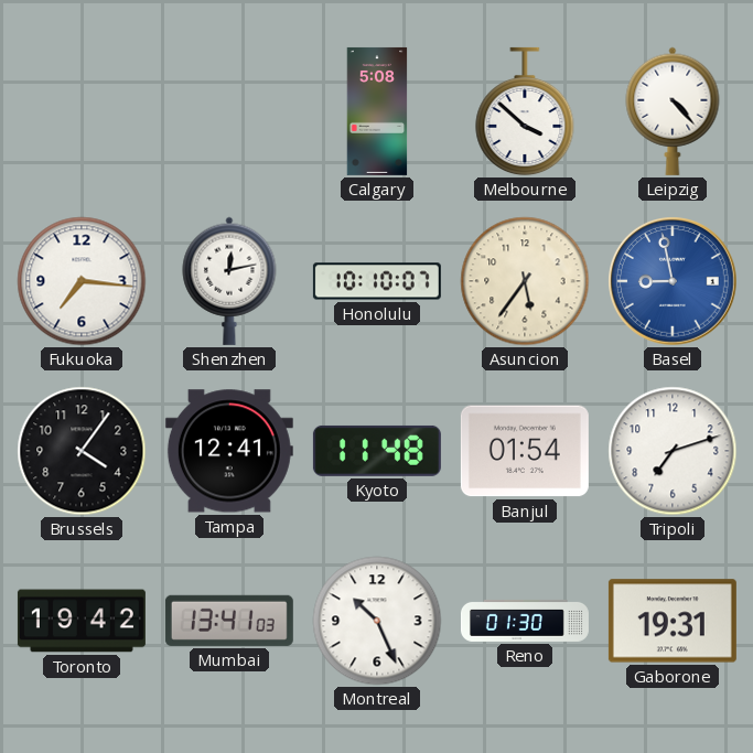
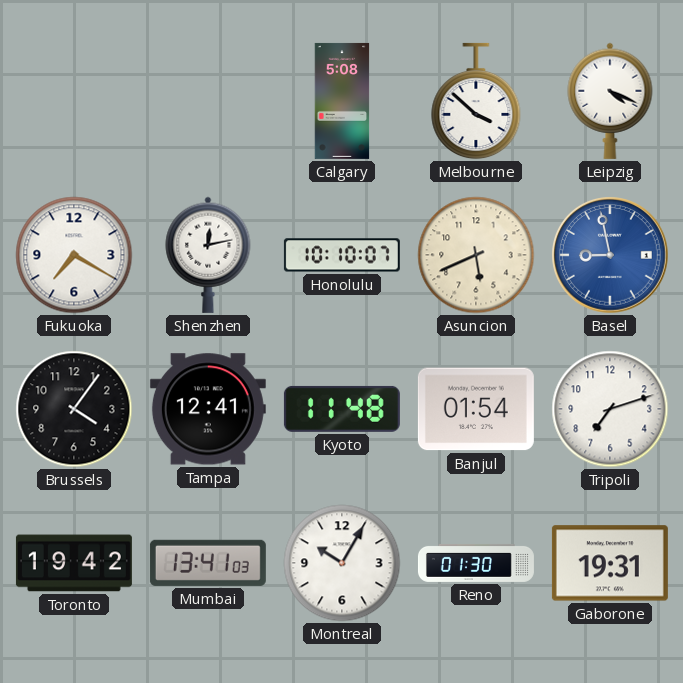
Leipzig: 4:23 -> 4:19 (610, 101)
Fukuoka: 7:16 -> 7:20 (74, 255)
Asuncion: 5:36 -> 5:41 (476, 255)
Montreal: 10:26 -> 10:05 (342, 563)
